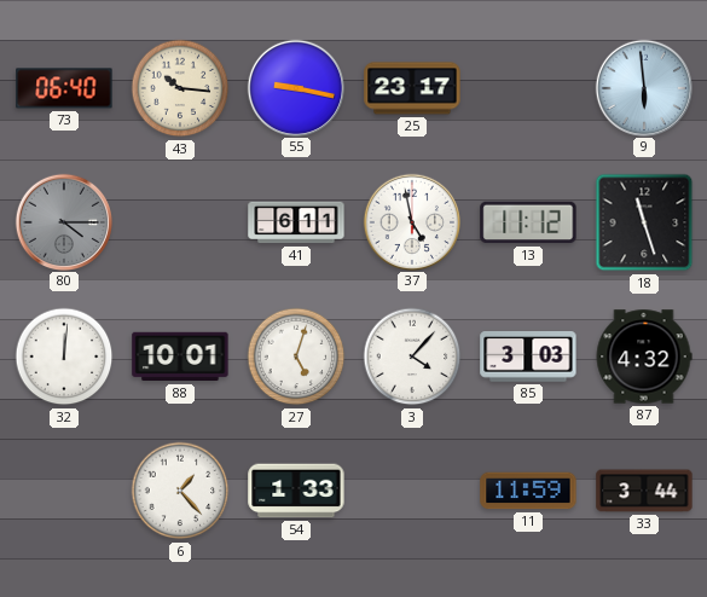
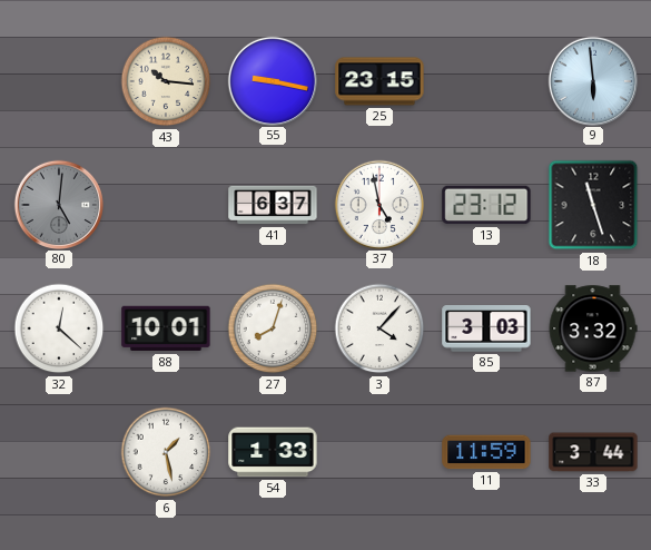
73: 06:40 -> none (64, 88)
25: 23:17 -> 23:15 (379, 81)
80: 4:15 -> 5:01 (58, 204)
41: 6:11 -> 6:37 (273, 205)
13: 11:12 -> 23:12 (486, 205)
32: 12:01 -> 12:22 (59, 328)
27: 5:03 -> 8:03 (273, 328)
87: 4:32 -> 3:32 (593, 328)
6: 1:23 -> 1:28 (166, 452)
